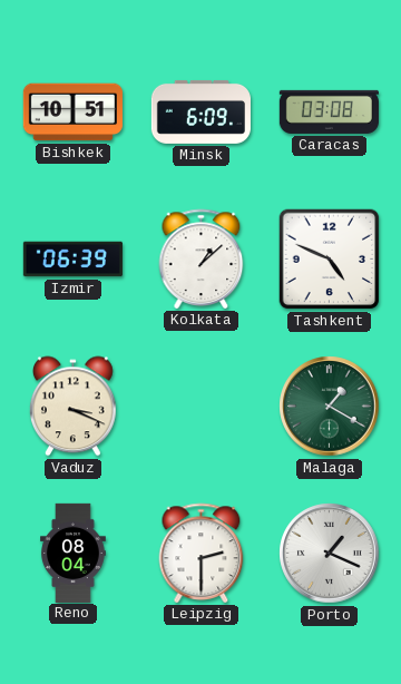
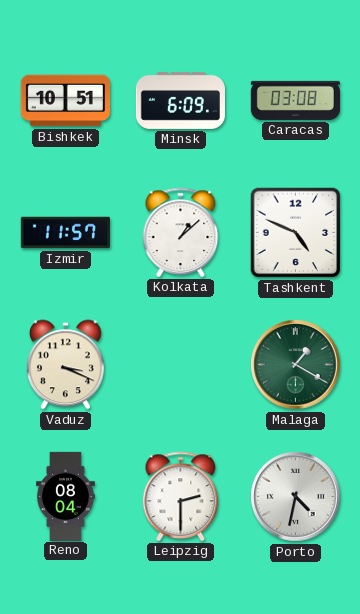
Izmir: 06:39 -> 11:57 (65, 233)
Porto: 1:19 -> 4:32 (296, 497)
